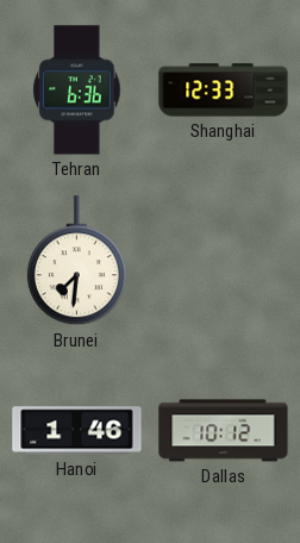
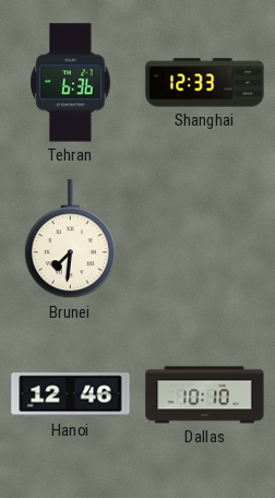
Hanoi: 1:46 -> 12:46 (71, 395)
Dallas: 10:12 -> 10:10 (205, 395)
